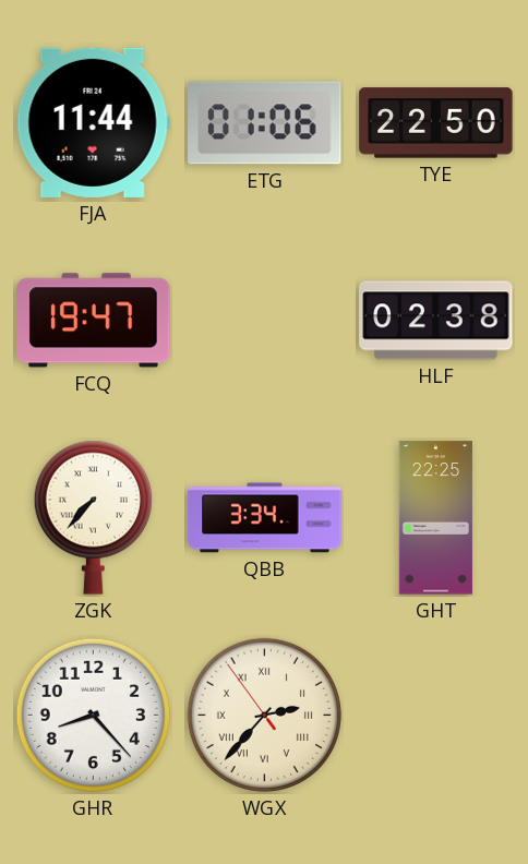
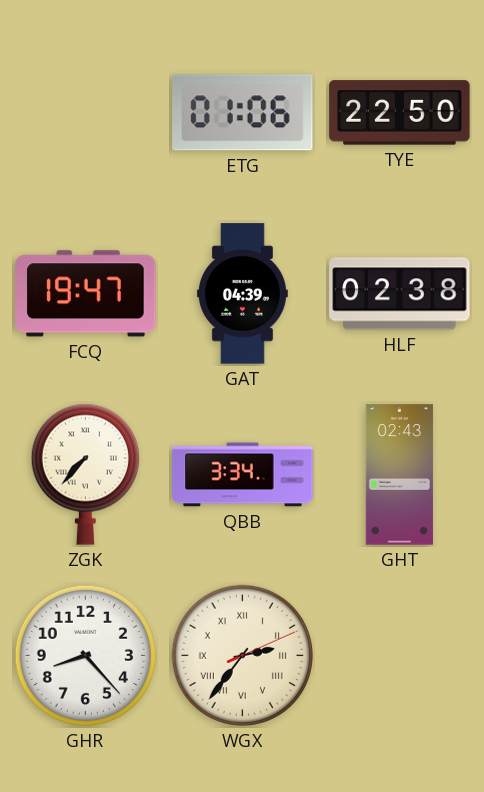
FJA: 11:44 -> none (93, 122)
GAT: none -> 04:39 (242, 294)
GHT: 22:25 -> 02:43 (399, 475)
WGX: 2:36:54 -> 2:36:11 (242, 655)
